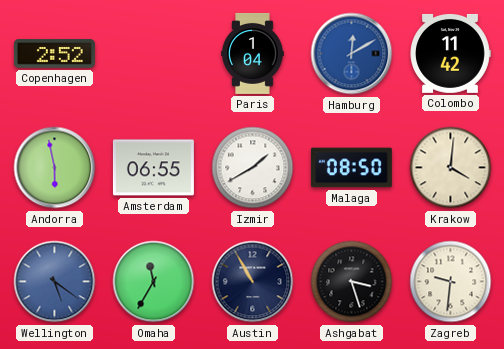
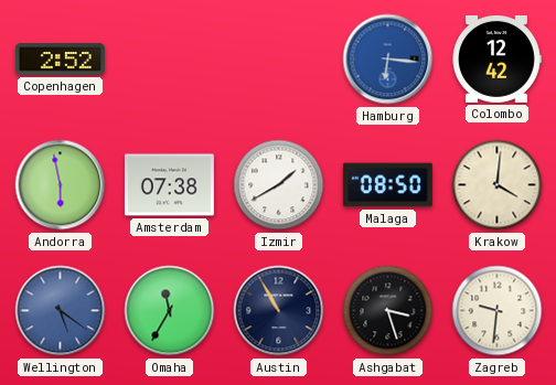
Paris: 1:04 -> none (253, 53)
Hamburg: 12:10 -> 6:16 (388, 60)
Colombo: 11:42 -> 12:42 (496, 58)
Amsterdam: 06:55 -> 07:38 (169, 185)
